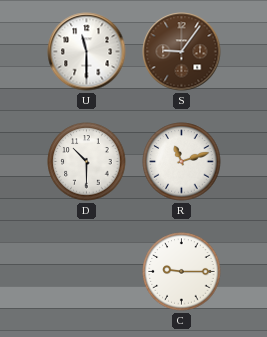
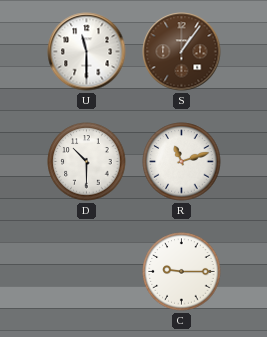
S: 9:06 -> 1:06 (182, 52)
